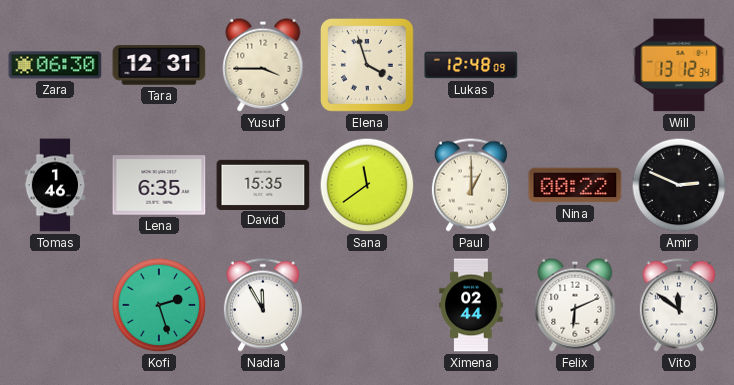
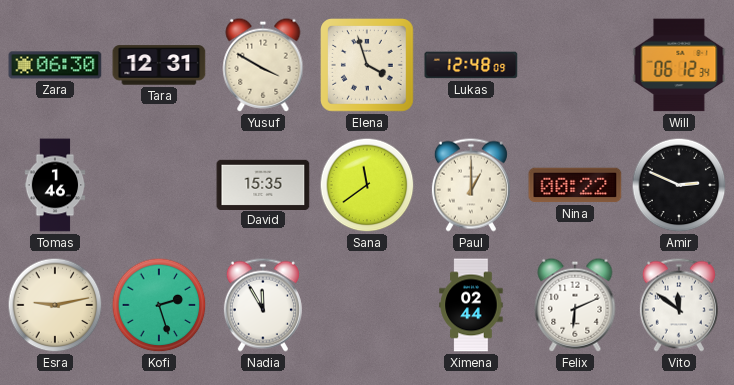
Yusuf: 3:45 -> 3:50 (263, 65)
Will: 13:12 -> 06:12 (679, 65)
Lena: 6:35 -> none (159, 185)
Esra: none -> 9:13 (55, 305)
